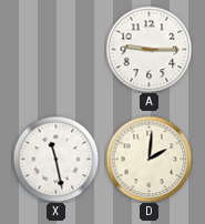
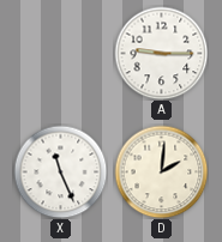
X: 11:28 -> 11:26 (60, 171)
